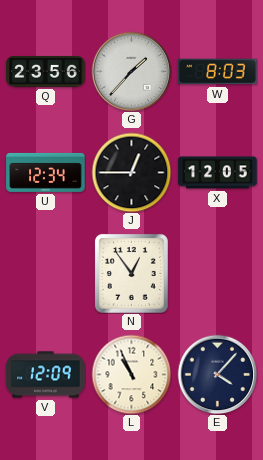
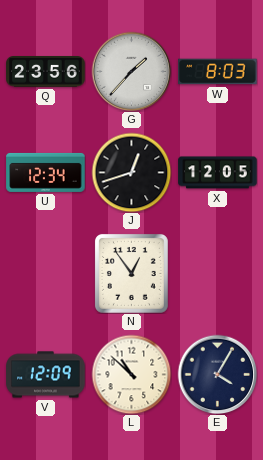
J: 12:45 -> 12:42 (131, 172)
L: 10:56 -> 10:52 (131, 374)
E: 4:07 -> 4:05 (217, 374)
